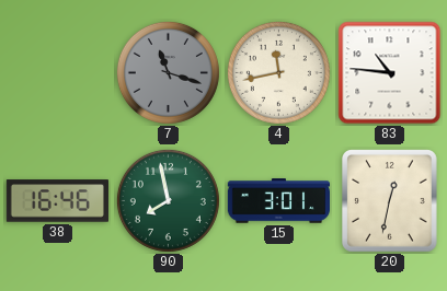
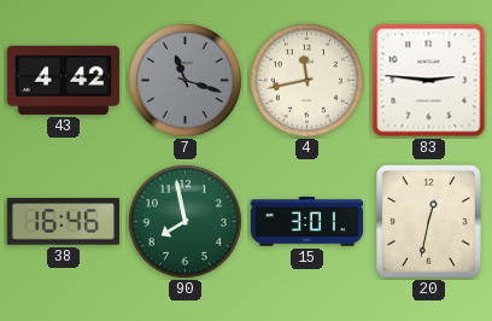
43: none -> 4:42 (63, 80)
83: 10:46 -> 2:46 (429, 81)
